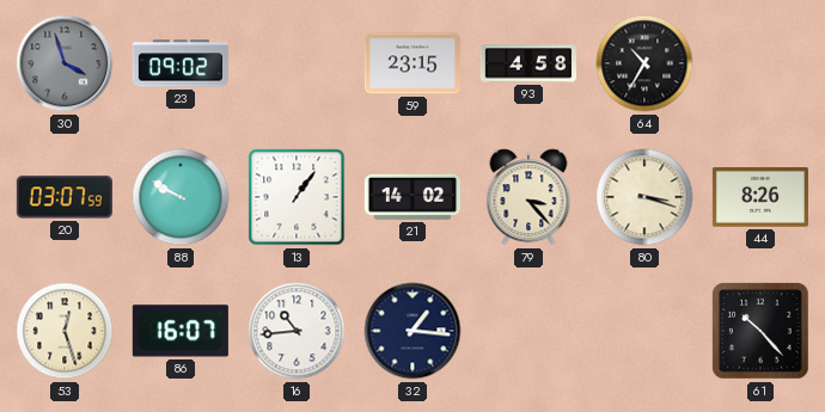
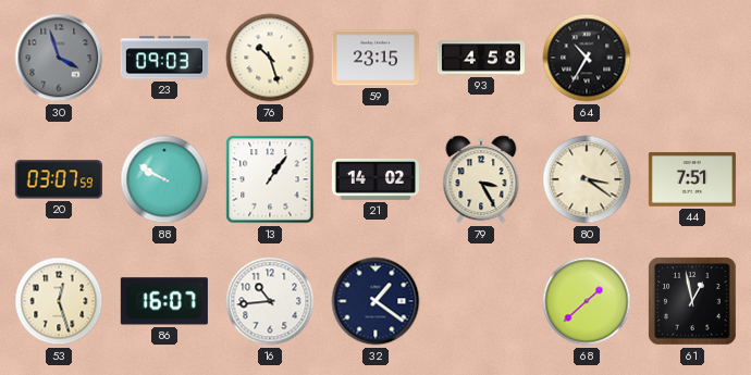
23: 09:02 -> 09:03 (164, 58)
76: none -> 10:27 (270, 58)
79: 3:23 -> 3:25 (481, 179)
80: 3:18 -> 3:21 (587, 179)
44: 8:26 -> 7:51 (692, 179)
32: 1:16 -> 1:21 (375, 301)
68: none -> 1:38 (587, 301)
61: 10:23 -> 12:58 (693, 302)
